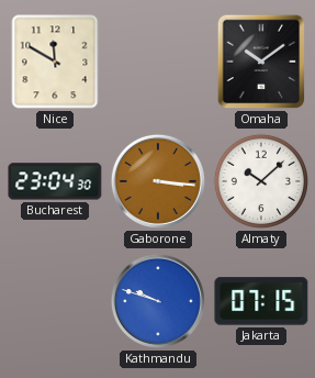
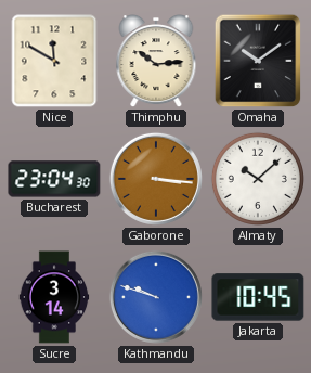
Thimphu: none -> 10:14 (156, 62)
Sucre: none -> 3:14 (54, 297)
Jakarta: 07:15 -> 10:45 (258, 297)
